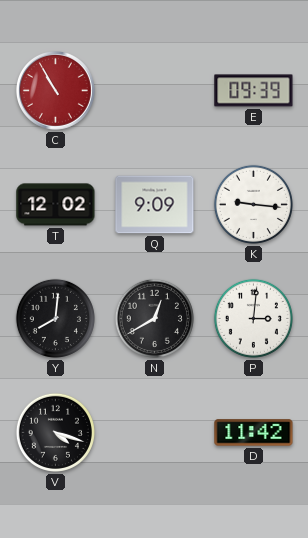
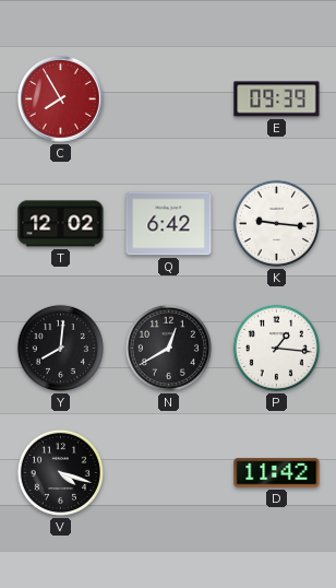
C: 10:55 -> 7:55 (61, 99)
Q: 9:09 -> 6:42 (169, 224)
P: 3:01 -> 1:16 (276, 348)
